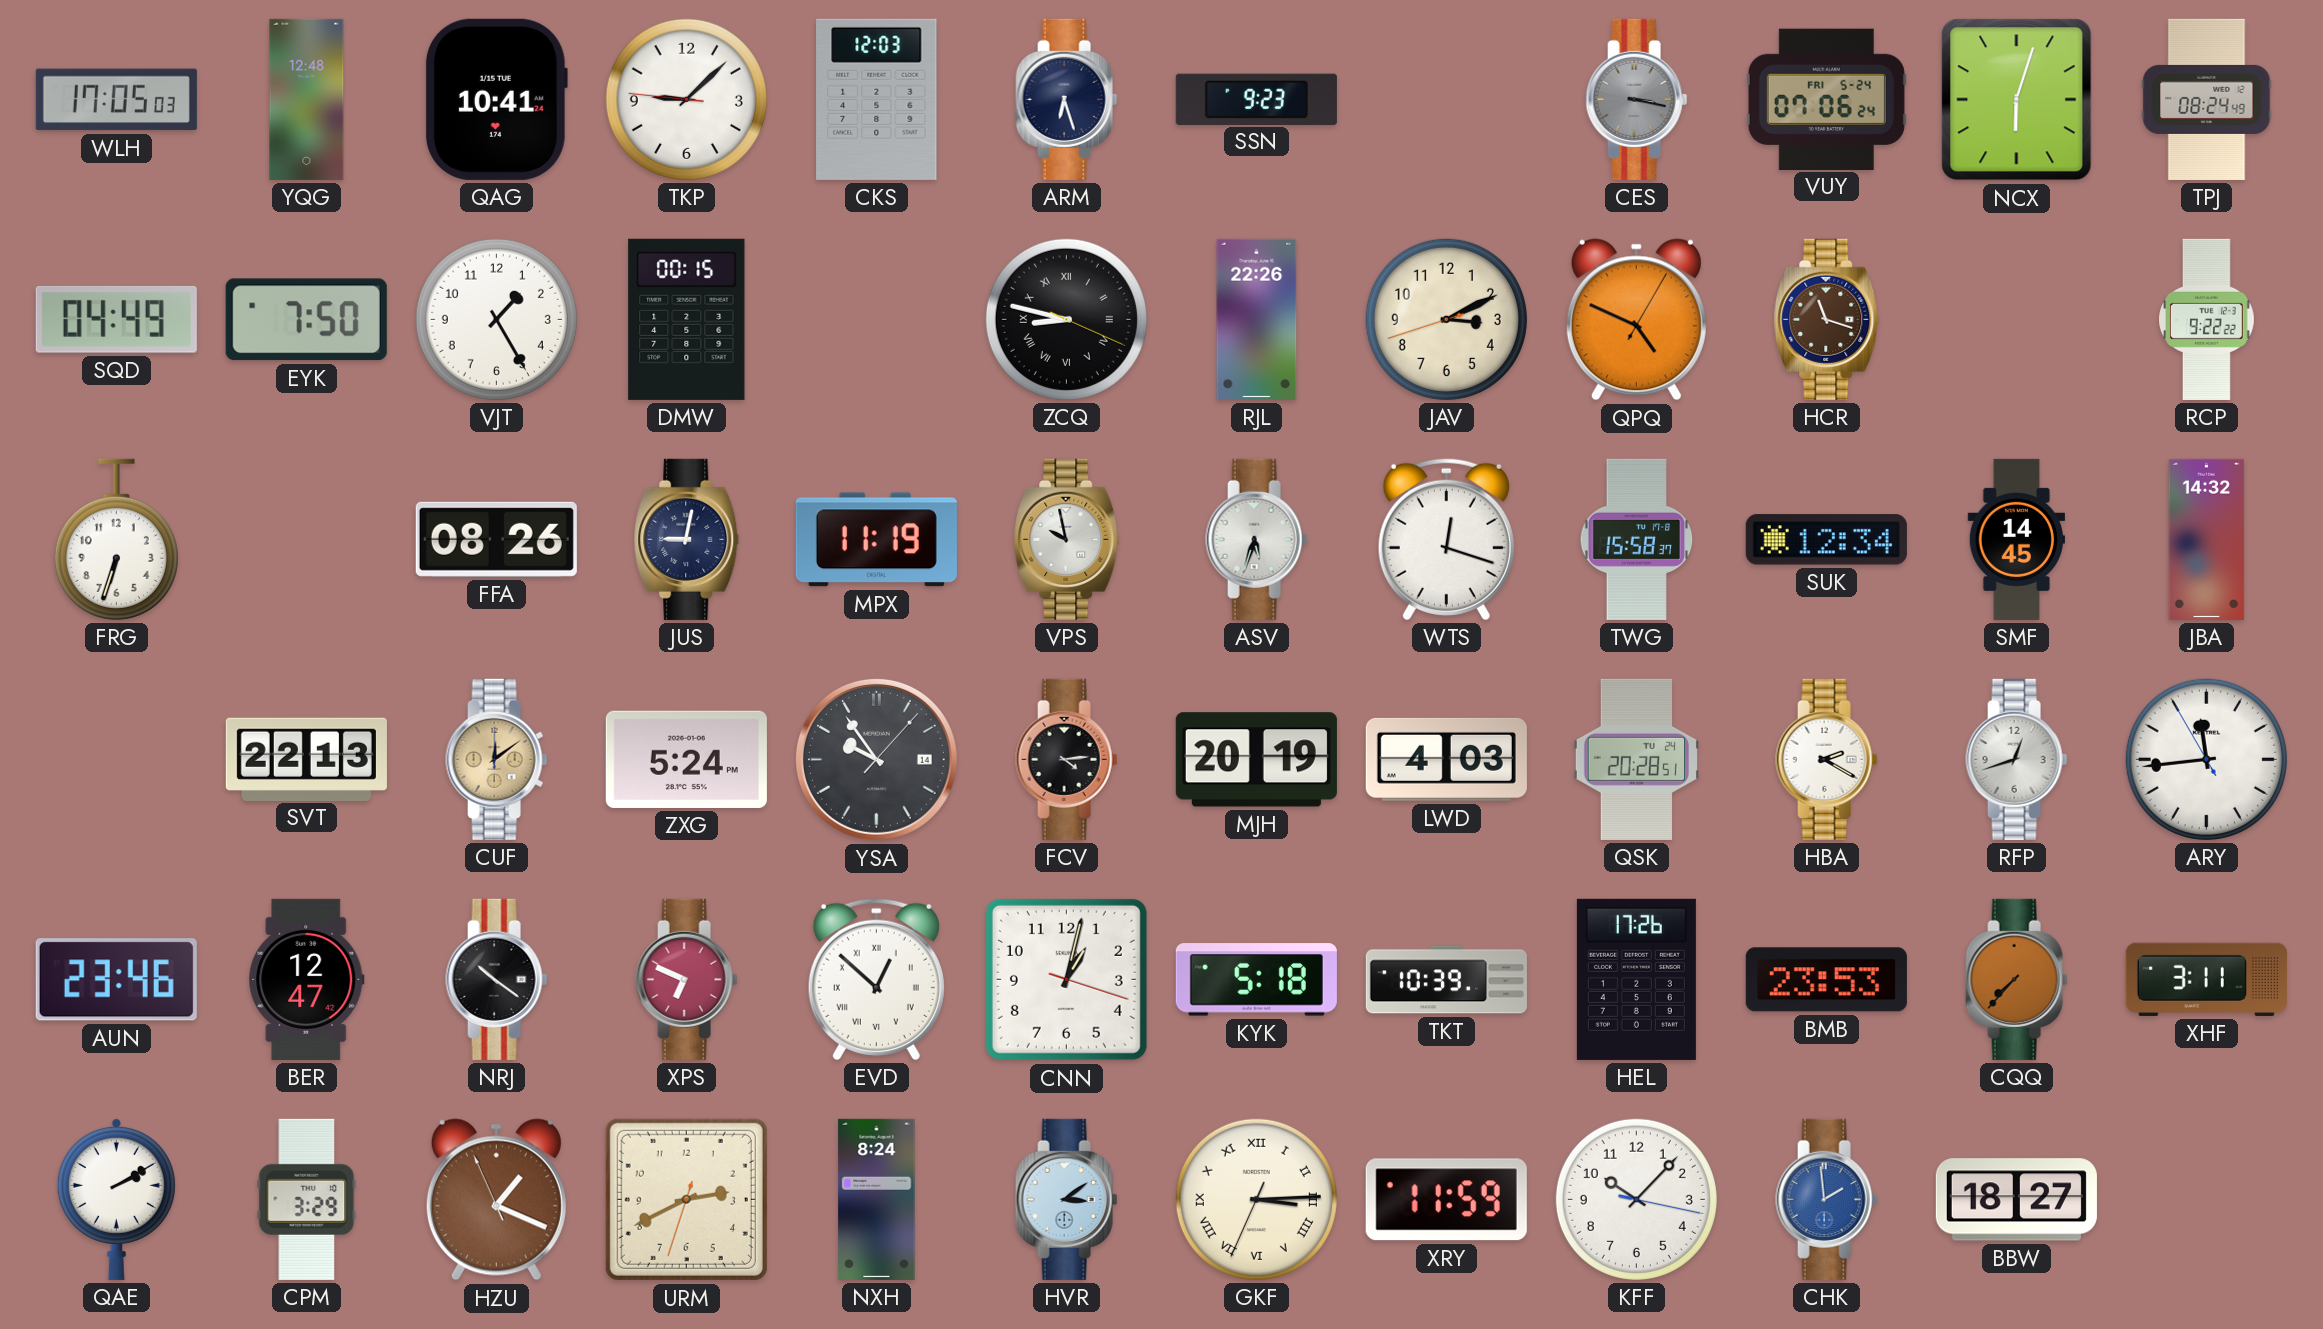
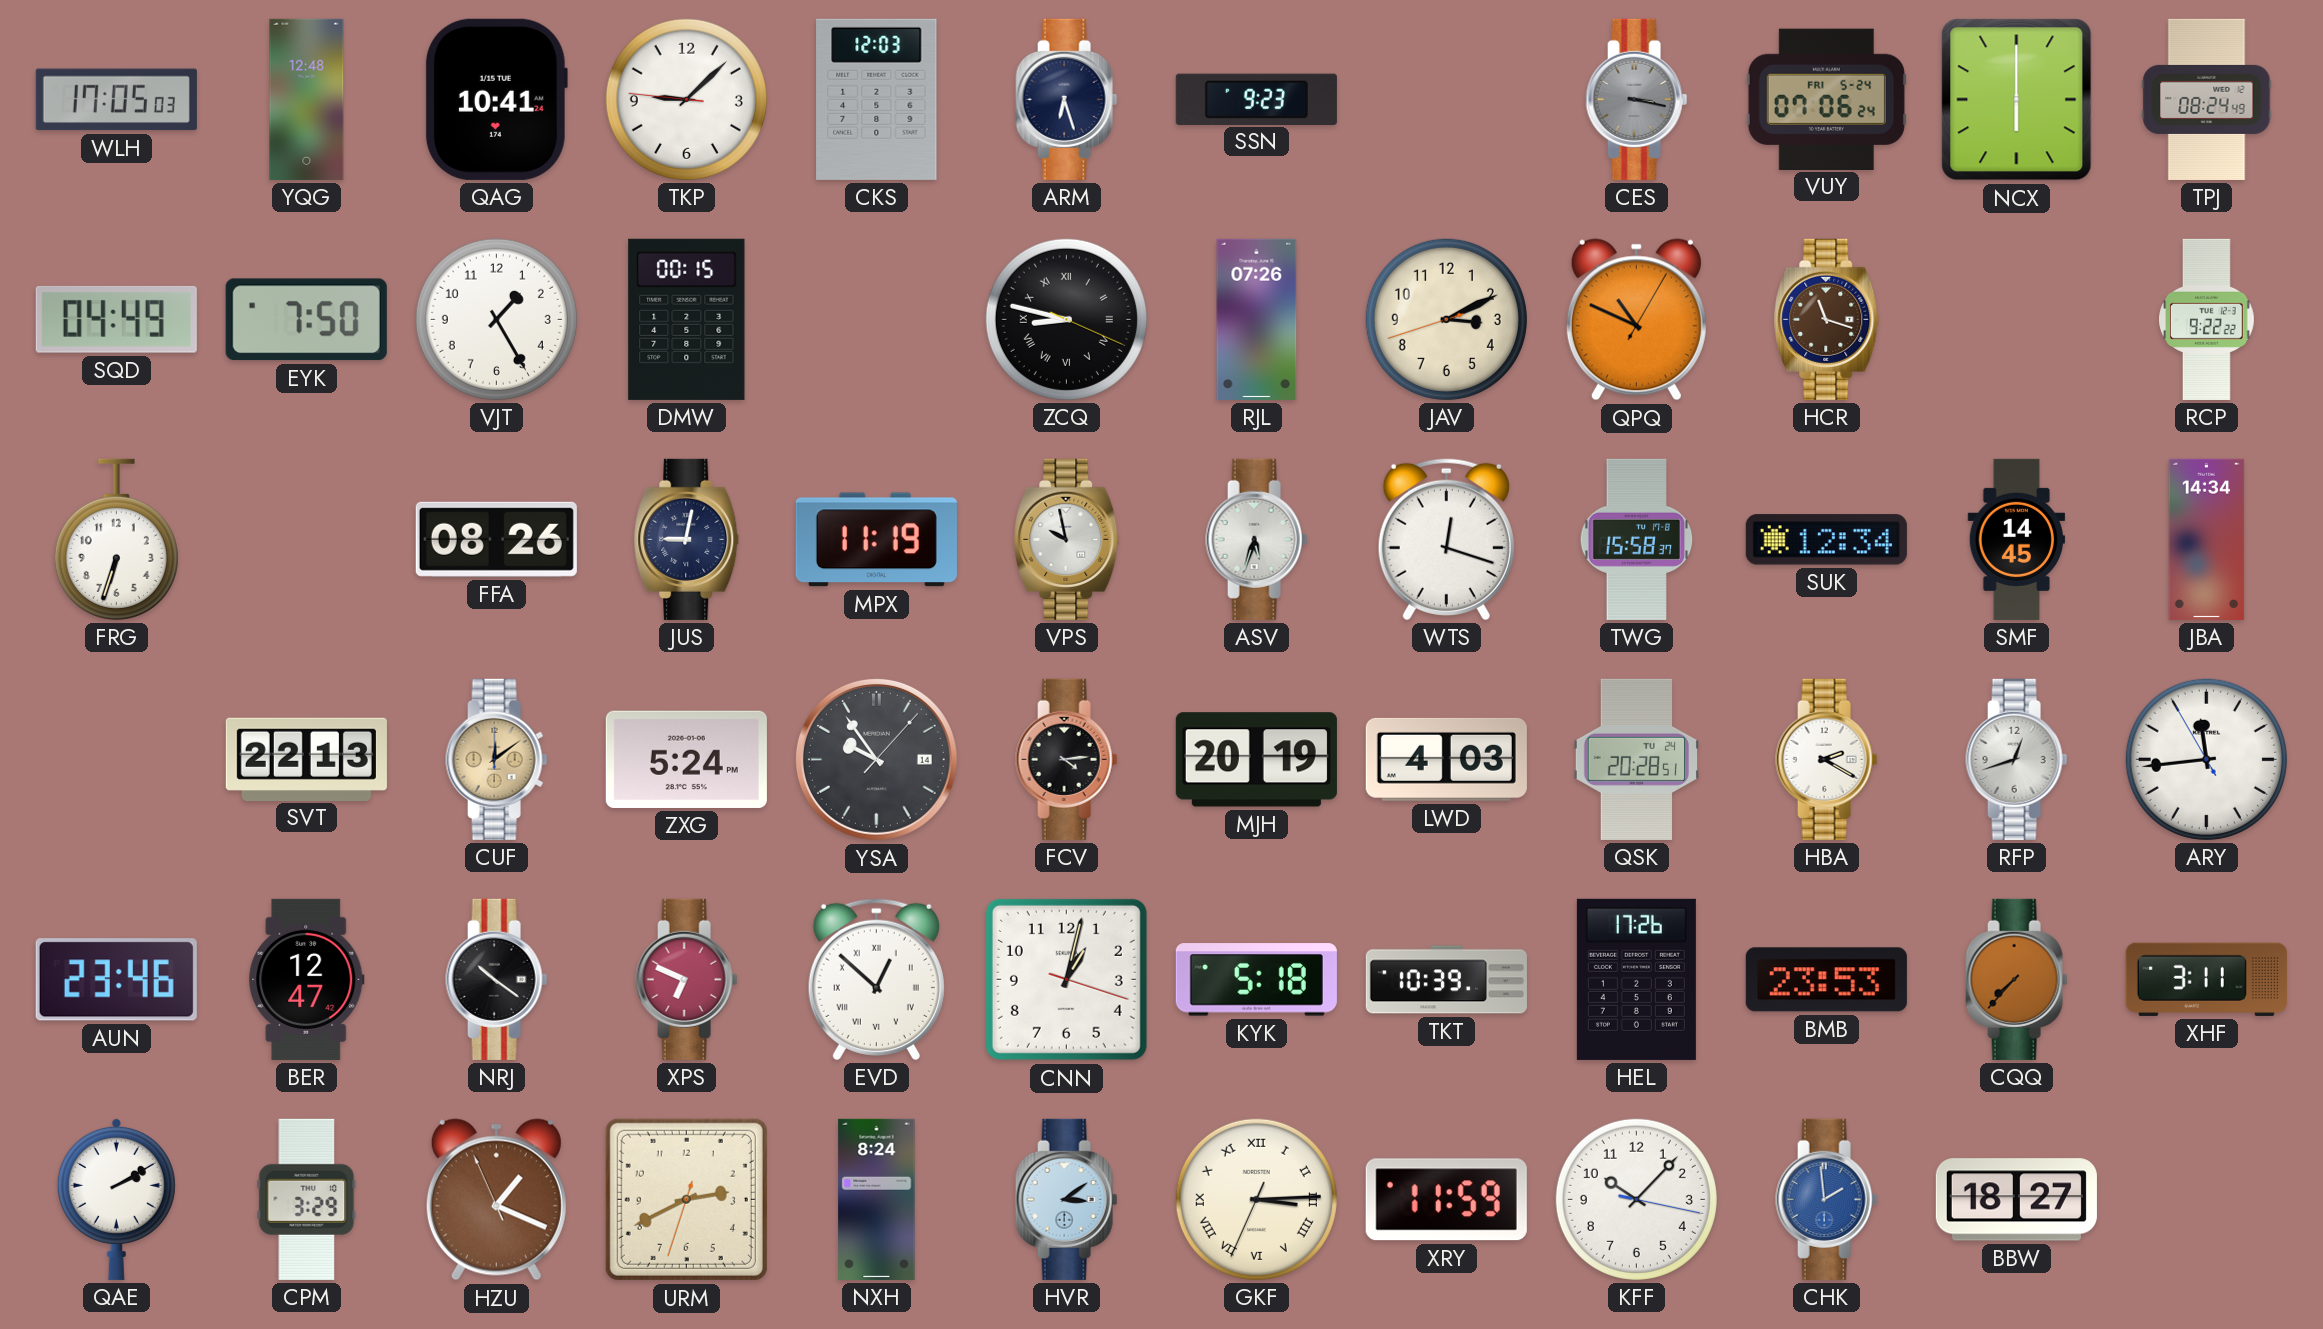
NCX: 6:03 -> 6:00 (2017, 100)
RJL: 22:26 -> 07:26 (1257, 319)
QPQ: 4:49 -> 10:49 (1636, 320)
JBA: 14:32 -> 14:34 (2207, 539)
